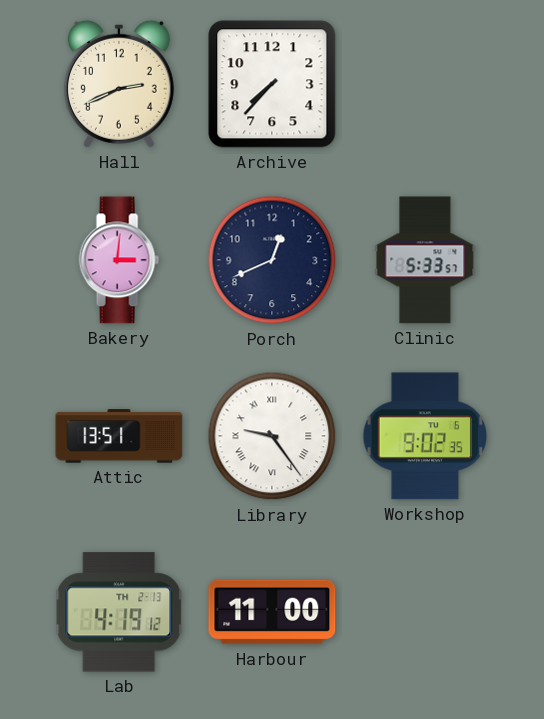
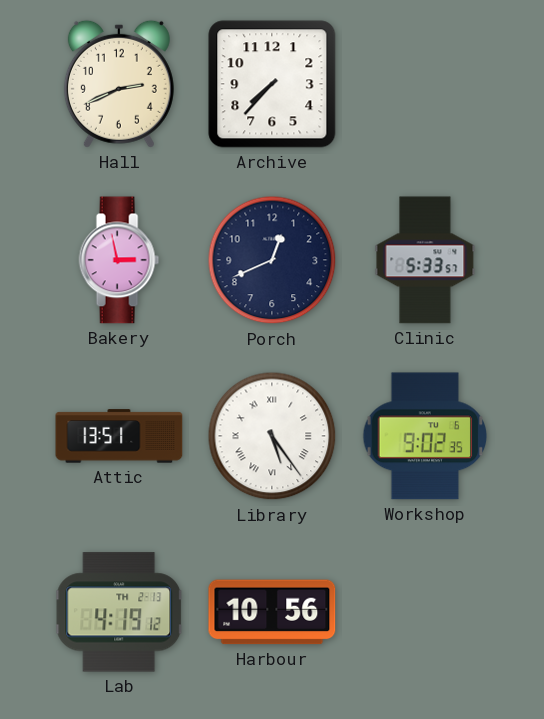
Bakery: 3:01 -> 2:58 (119, 260)
Library: 9:24 -> 5:24 (272, 436)
Harbour: 11:00 -> 10:56 (272, 612)
